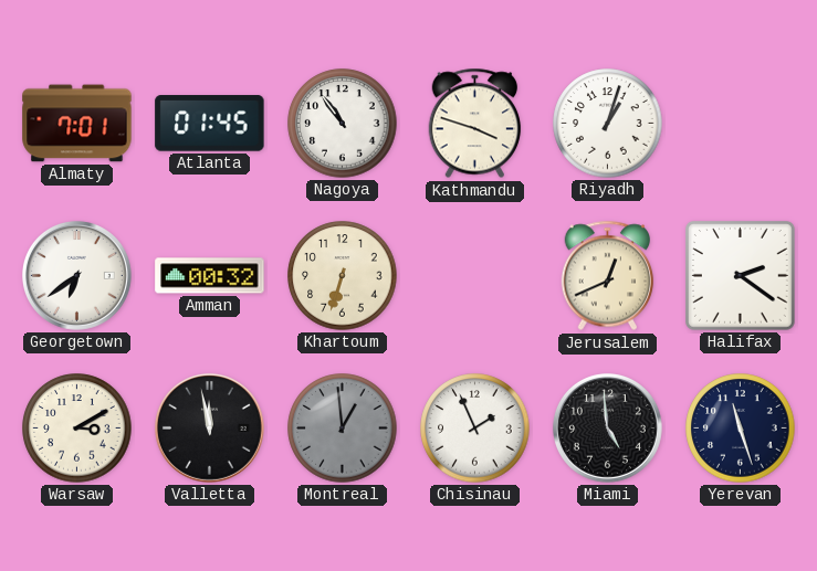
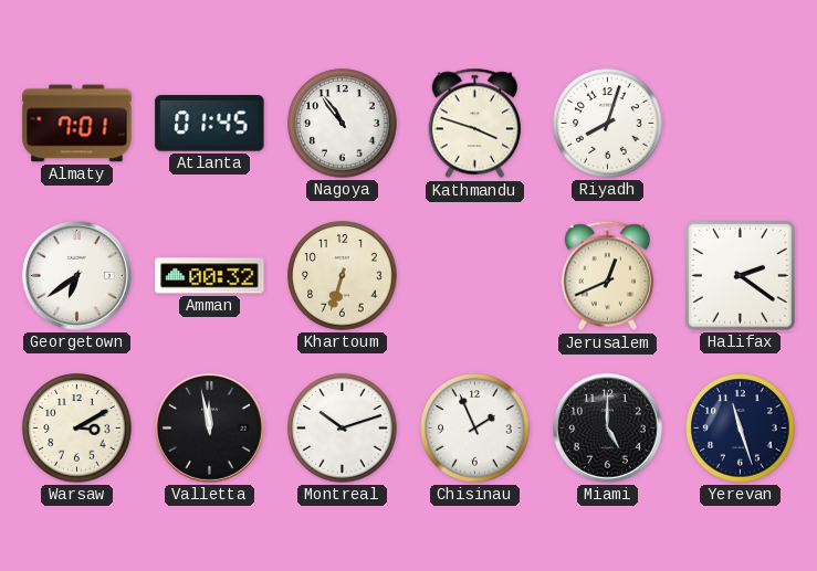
Riyadh: 1:03 -> 8:03 (608, 124)
Montreal: 12:59 -> 10:12 (343, 429)
Montreal dial: grey -> white (343, 429)
Miami: 4:59 -> 5:00 (607, 427)
